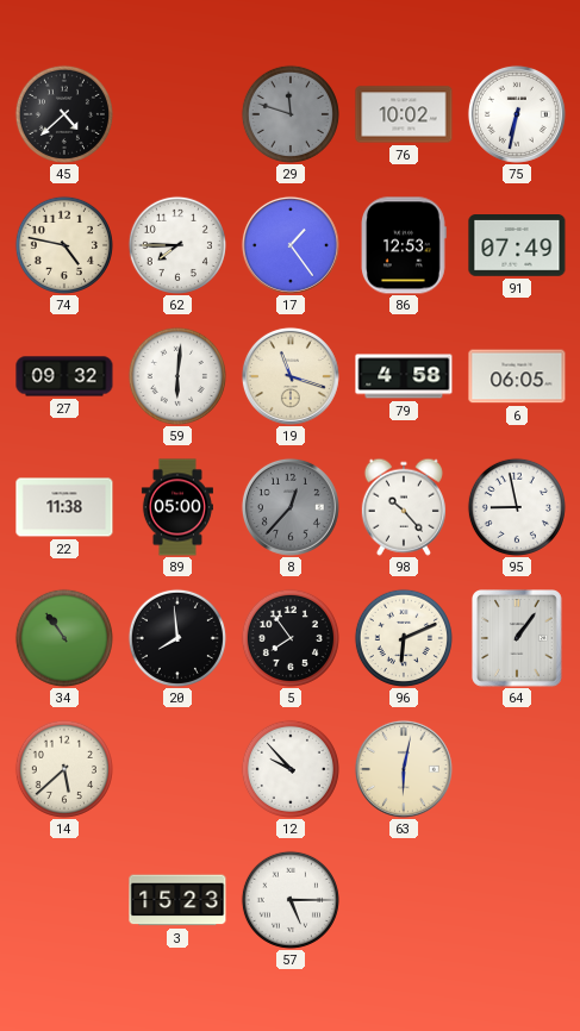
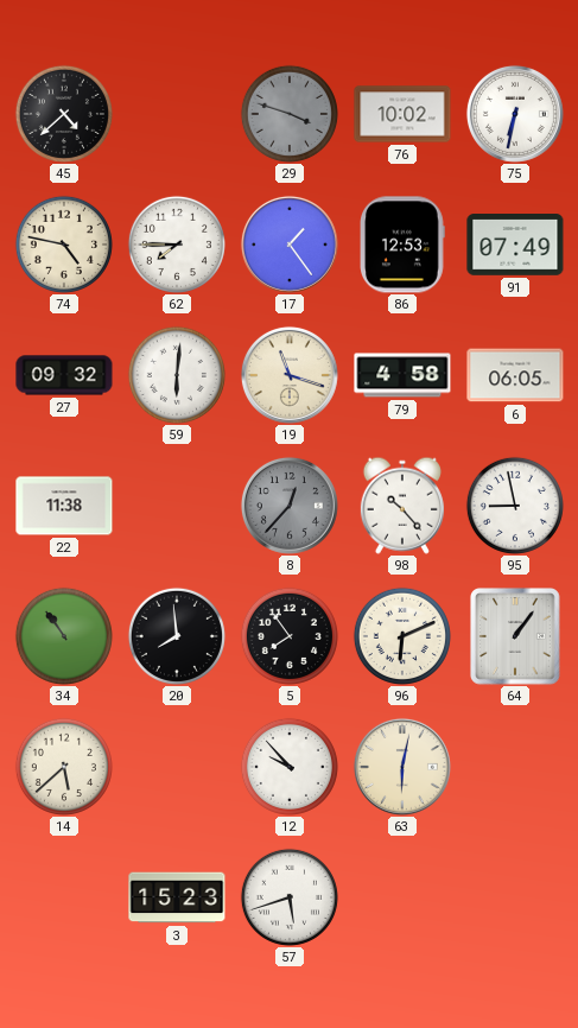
29: 11:48 -> 3:48 (290, 114)
89: 05:00 -> none (177, 507)
57: 5:15 -> 5:42 (290, 897)
